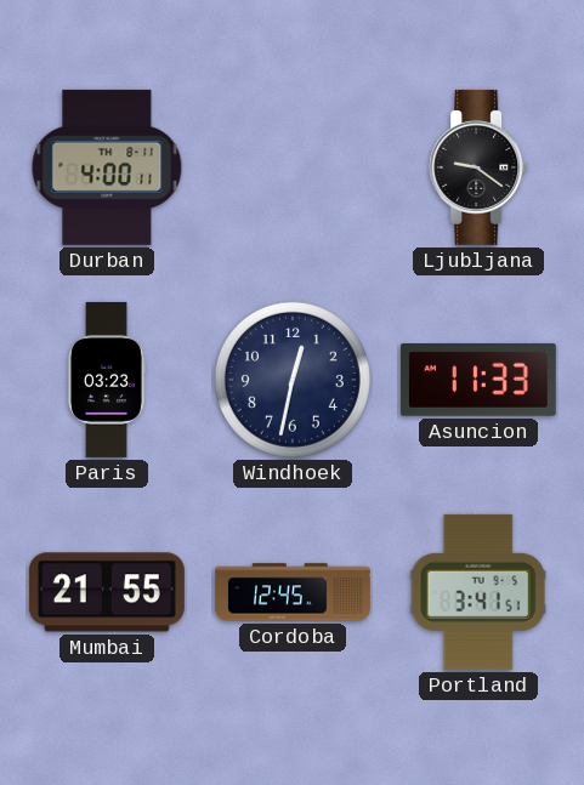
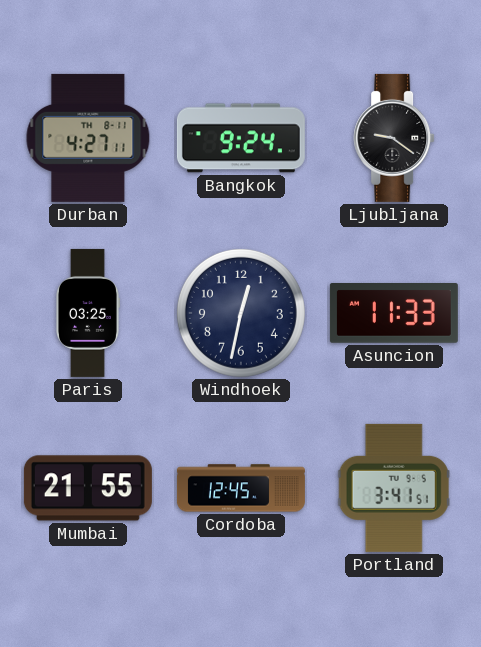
Durban: 4:00 -> 4:27 (88, 138)
Bangkok: none -> 9:24 (241, 138)
Paris: 03:23 -> 03:25 (87, 313)
